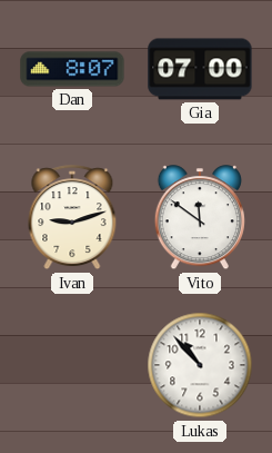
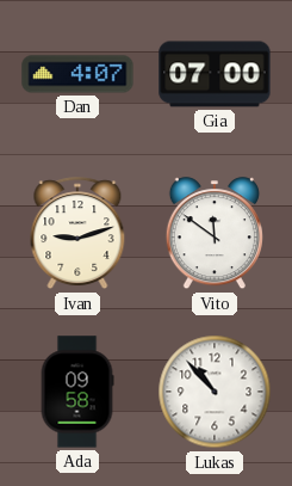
Dan: 8:07 -> 4:07 (77, 74)
Ada: none -> 09:58 (77, 392)
